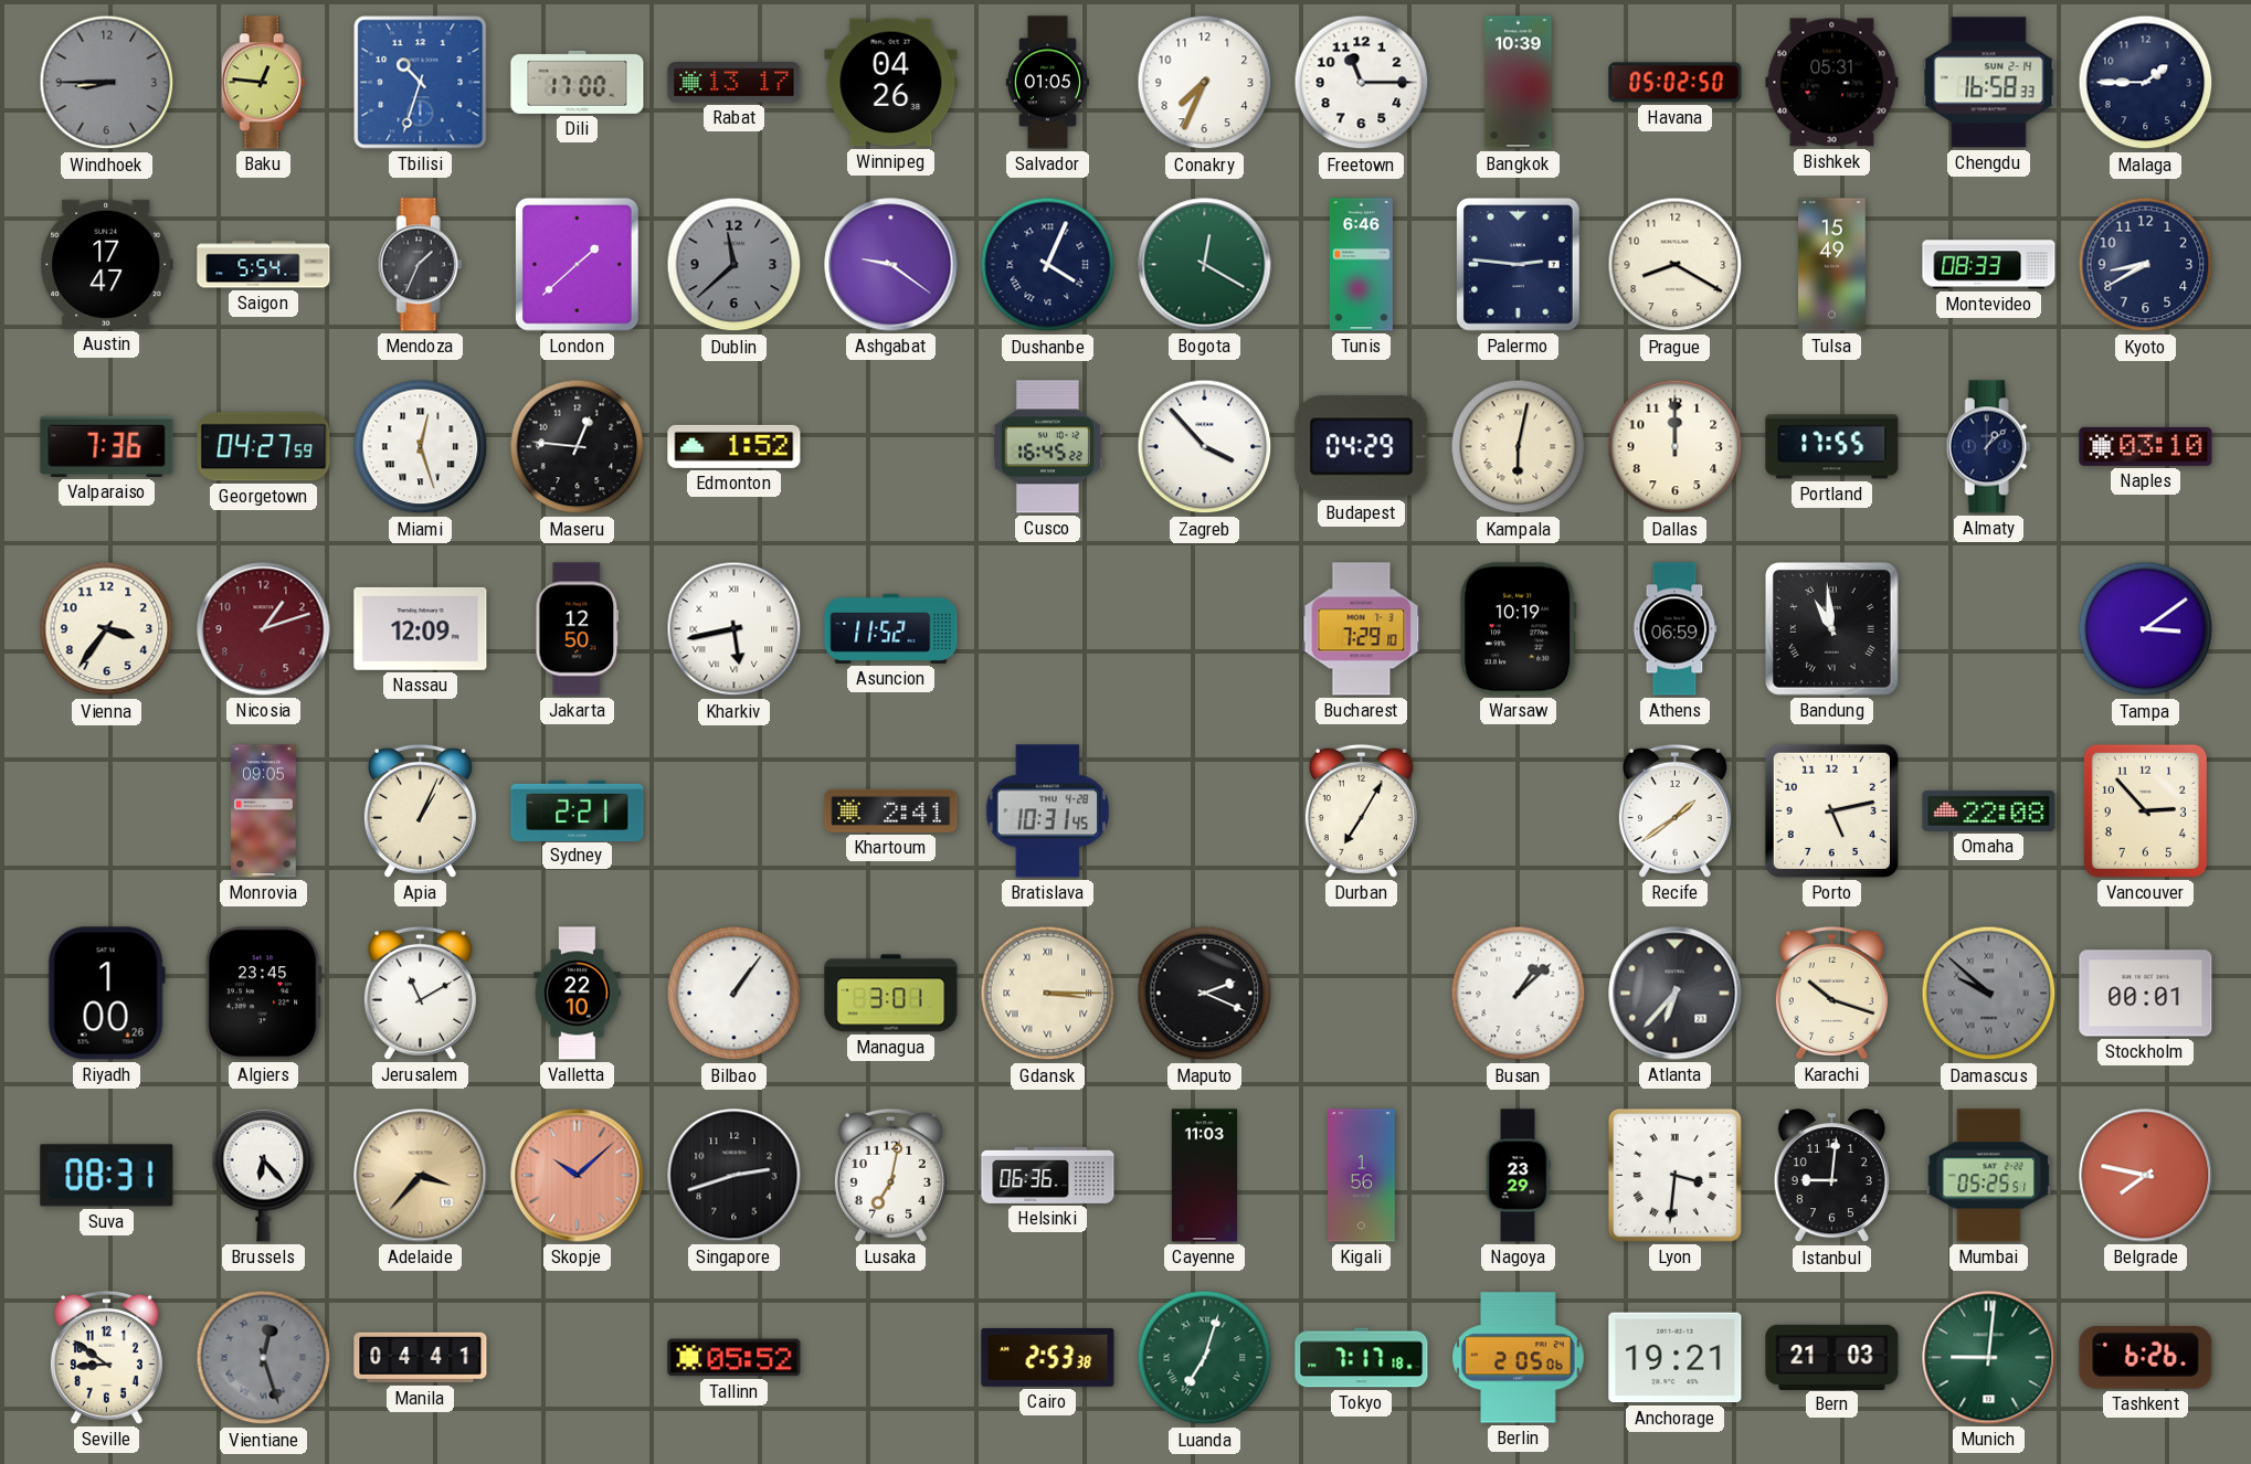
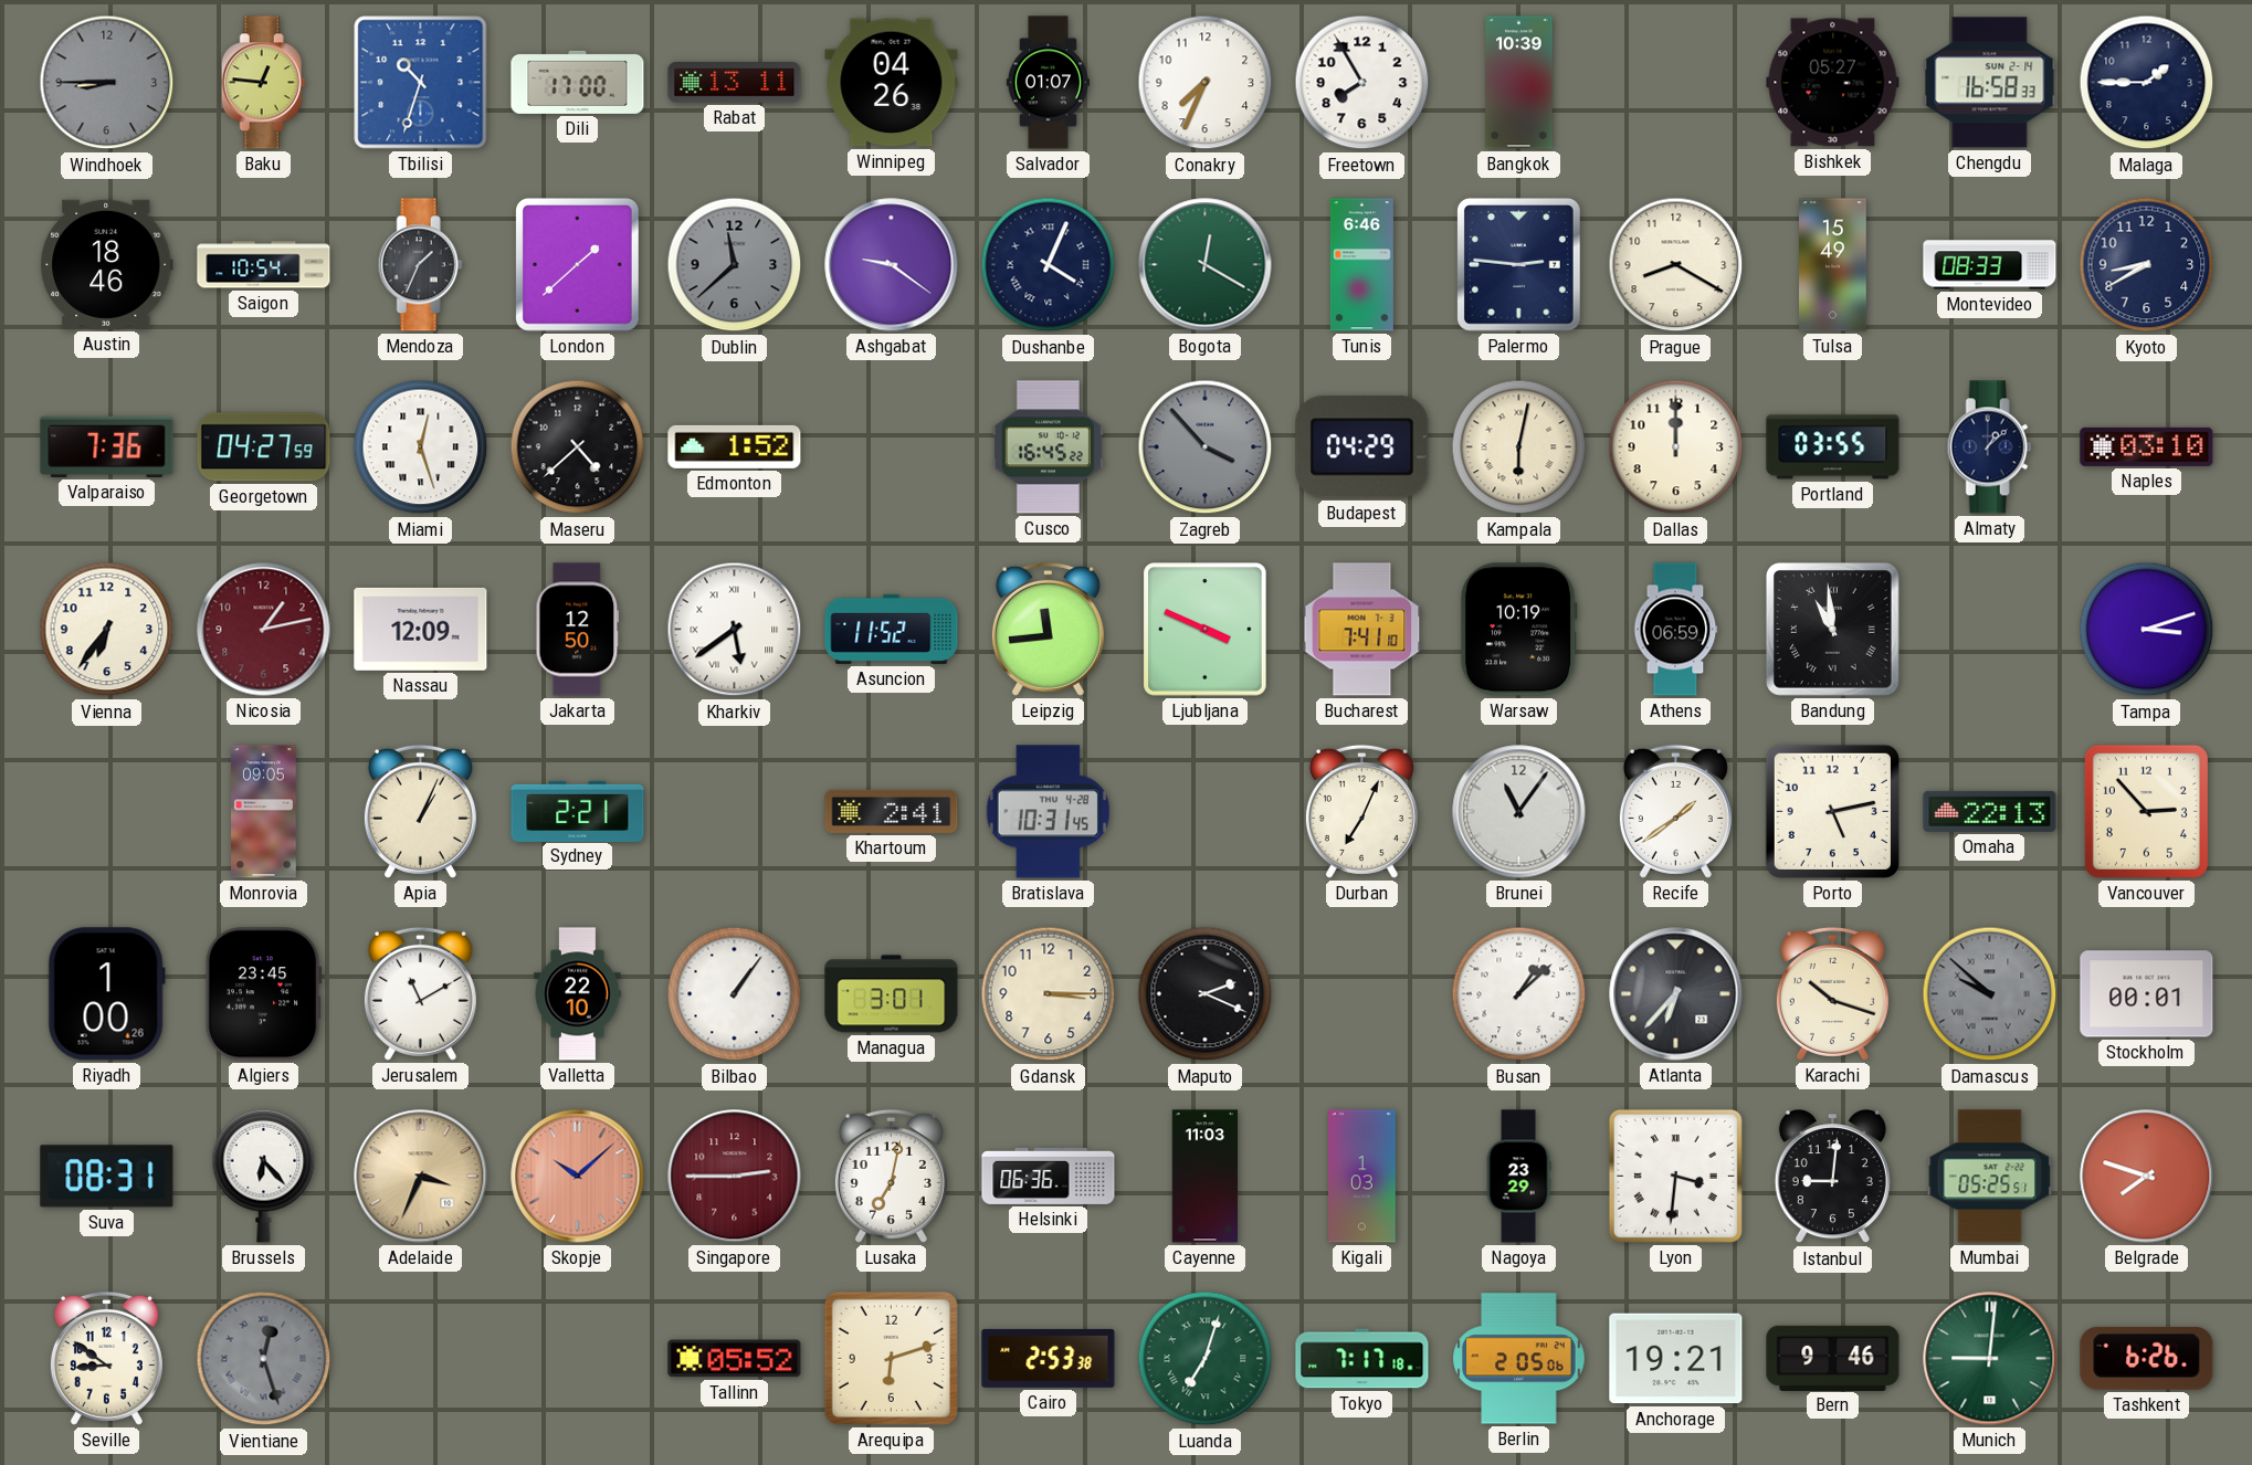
Rabat: 13:17 -> 13:11 (735, 83)
Salvador: 01:05 -> 01:07 (1048, 83)
Freetown: 11:15 -> 7:55 (1362, 83)
Havana: 05:02 -> none (1676, 83)
Bishkek: 05:31 -> 05:27 (1833, 83)
Austin: 17:47 -> 18:46 (107, 264)
Saigon: 5:54 -> 10:54 (264, 265)
Maseru: 12:46 -> 4:38 (578, 447)
Zagreb dial: white -> grey (1206, 447)
Portland: 17:55 -> 03:55 (1833, 447)
Vienna: 3:36 -> 6:36 (107, 630)
Nicosia: 1:12 -> 1:13 (264, 630)
Kharkiv: 5:43 -> 5:39 (735, 630)
Leipzig: none -> 11:44 (1048, 629)
Ljubljana: none -> 3:49 (1206, 630)
Bucharest: 7:29 -> 7:41 (1362, 630)
Tampa: 3:09 -> 3:12 (2147, 630)
Durban: 7:05 -> 7:04 (1361, 811)
Brunei: none -> 11:06 (1519, 812)
Omaha: 22:08 -> 22:13 (1990, 811)
Gdansk numerals: Roman -> Arabic (1049, 994)
Adelaide: 3:37 -> 3:34 (421, 1177)
Singapore: 2:42 -> 2:45 (735, 1177)
Singapore dial: black -> burgundy (735, 1177)
Kigali: 1:56 -> 1:03 (1362, 1177)
Belgrade: 7:47 -> 7:48 (2147, 1177)
Manila: 04:41 -> none (421, 1358)
Arequipa: none -> 6:12 (891, 1358)
Bern: 21:03 -> 9:46 (1833, 1358)
